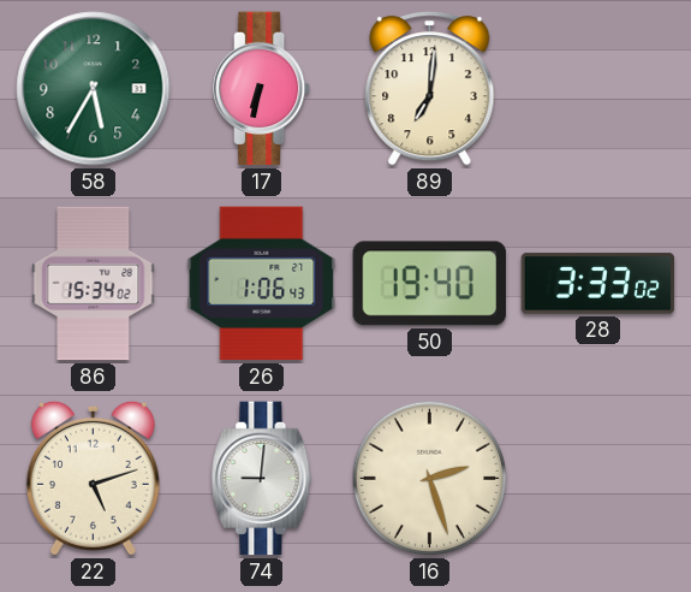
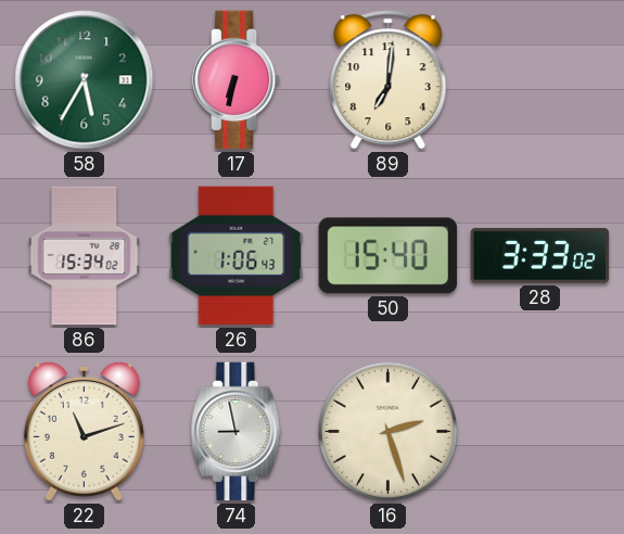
50: 19:40 -> 15:40 (389, 256)
22: 5:12 -> 11:12 (84, 431)
74: 9:01 -> 8:58 (237, 432)
